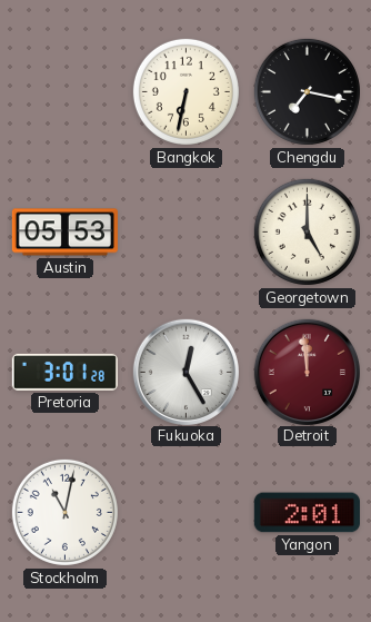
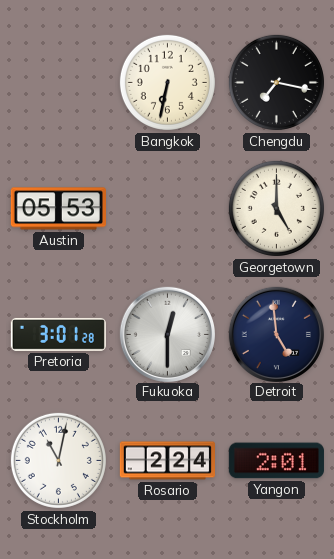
Fukuoka: 12:25 -> 12:30 (167, 334)
Detroit: 11:59 -> 4:59 (276, 334)
Detroit dial: burgundy -> navy (276, 334)
Rosario: none -> 2:24 (167, 461)
